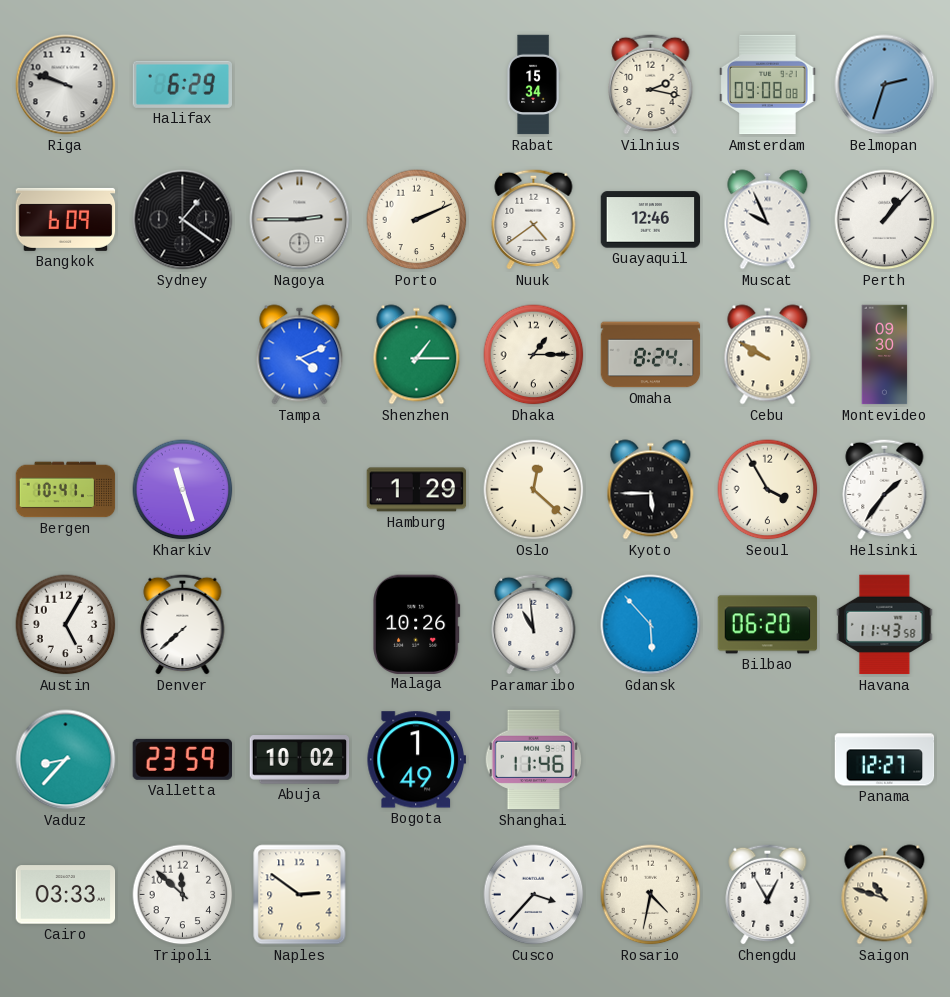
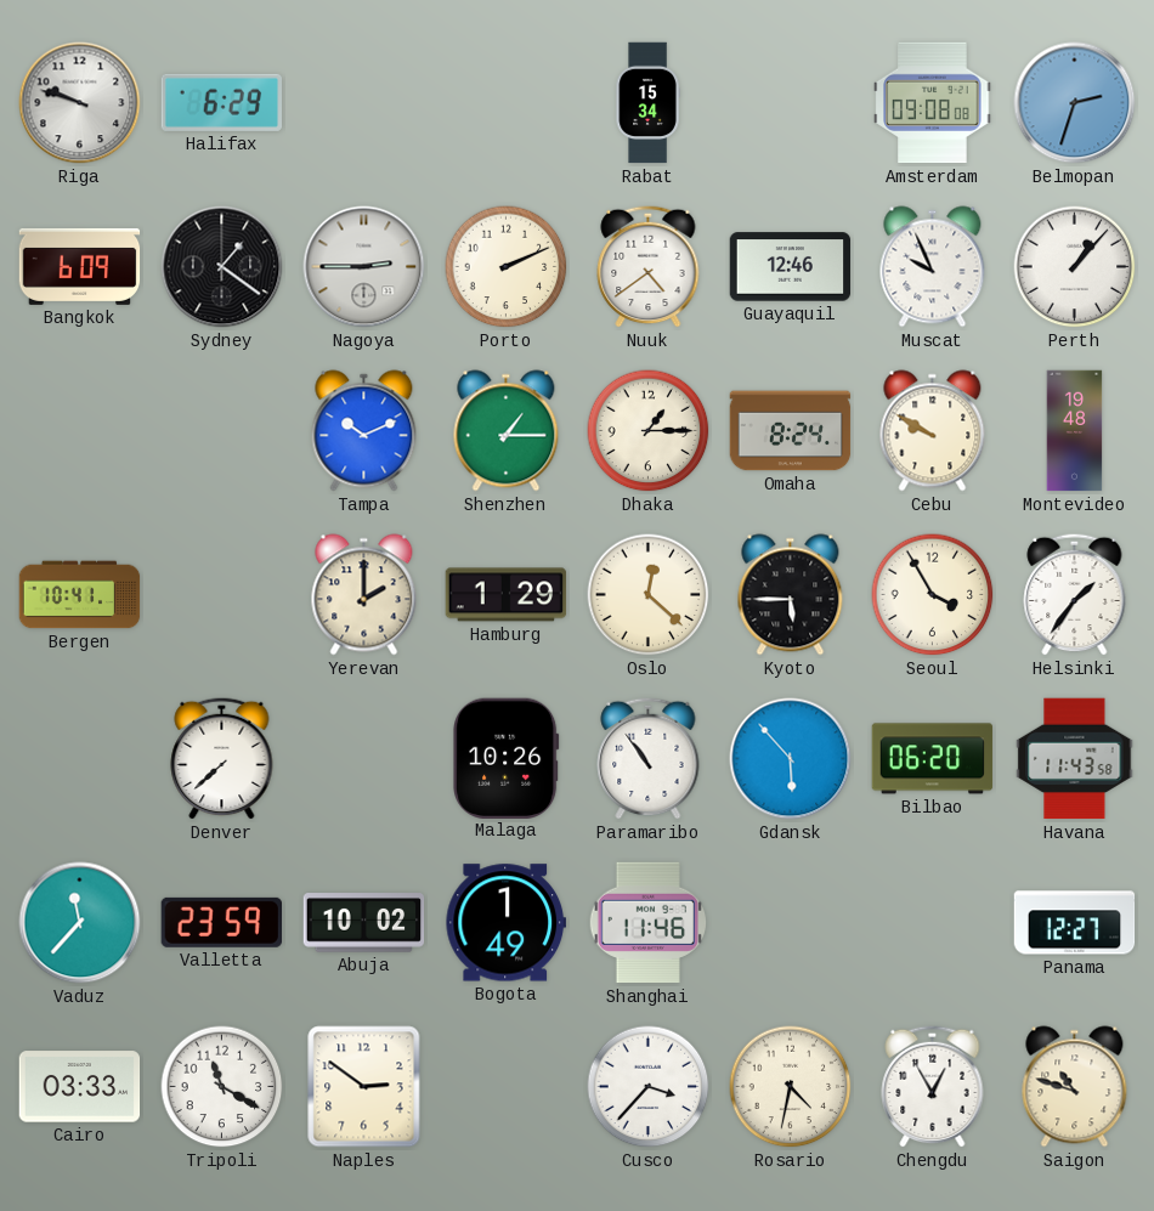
Vilnius: 2:17 -> none (651, 84)
Tampa: 4:11 -> 10:11 (364, 431)
Montevideo: 09:30 -> 19:48 (1075, 431)
Kharkiv: 11:27 -> none (183, 490)
Yerevan: none -> 2:00 (364, 595)
Austin: 5:05 -> none (66, 625)
Paramaribo: 10:59 -> 10:54 (649, 758)
Vaduz: 8:37 -> 11:37 (80, 923)
Tripoli: 11:52 -> 11:20 (222, 1087)
